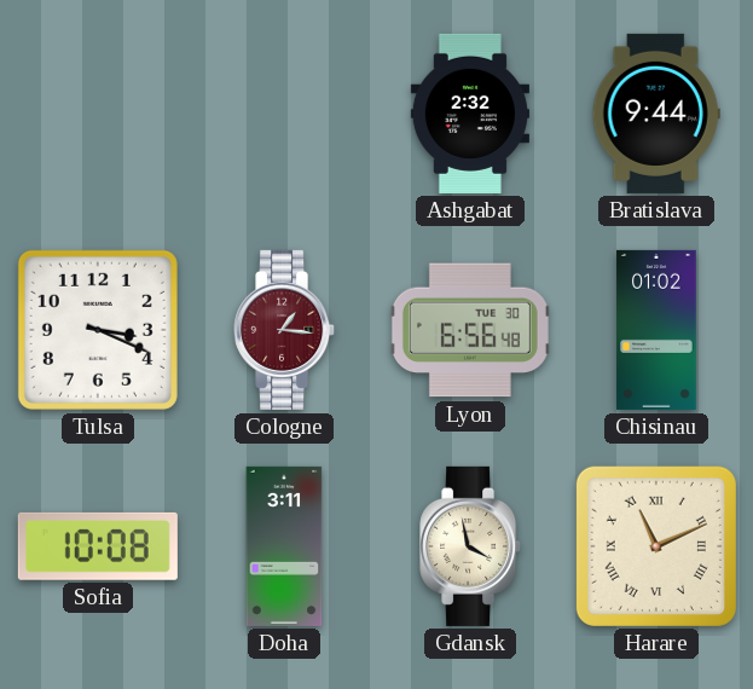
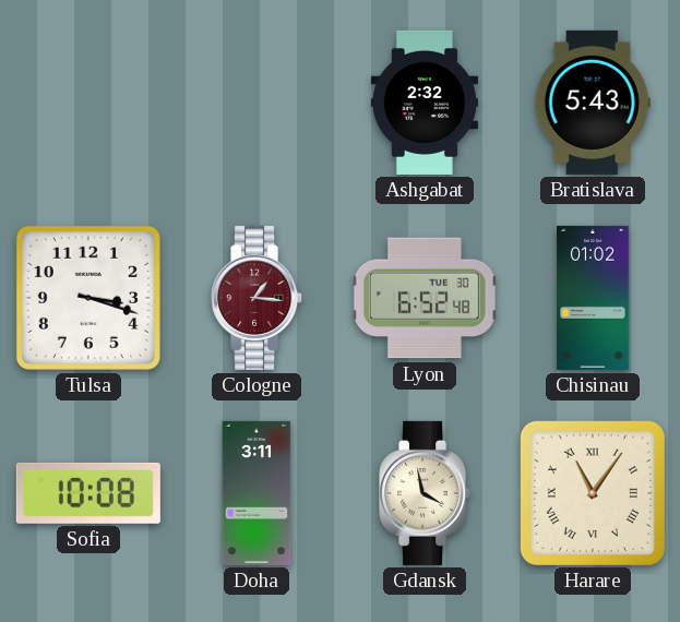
Bratislava: 9:44 -> 5:43 (593, 103)
Tulsa: 3:19 -> 3:18 (88, 298)
Lyon: 6:56 -> 6:52 (425, 298)
Harare: 11:11 -> 11:06 (593, 493)
